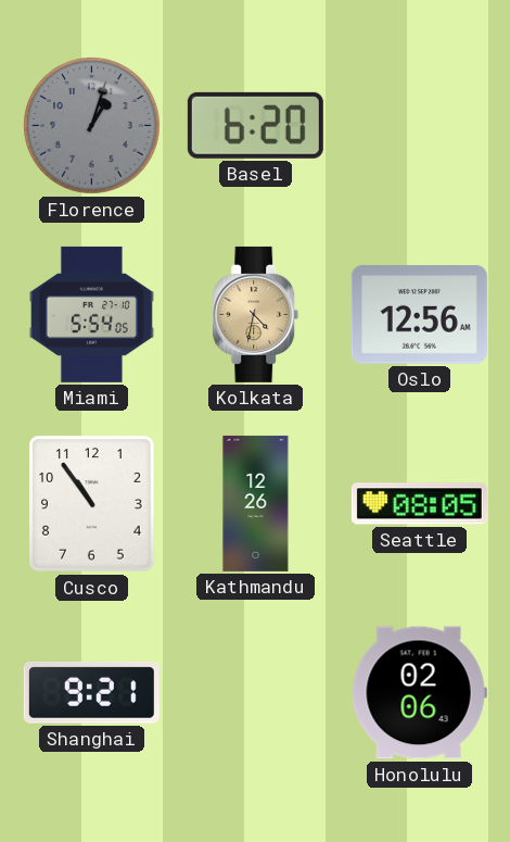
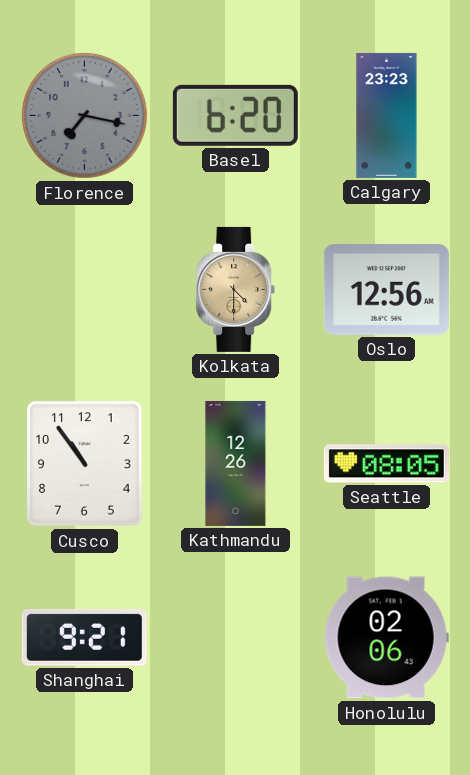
Florence: 1:03 -> 7:17 (85, 116)
Calgary: none -> 23:23 (387, 115)
Miami: 5:54 -> none (91, 314)
Kolkata: 4:32 -> 4:30 (236, 289)
